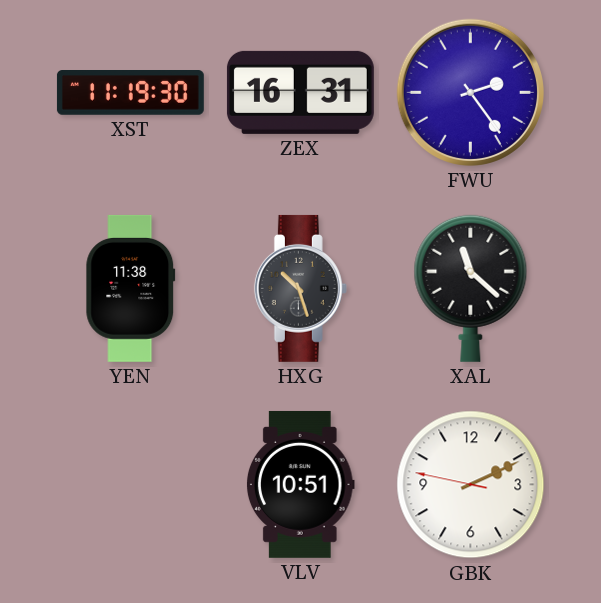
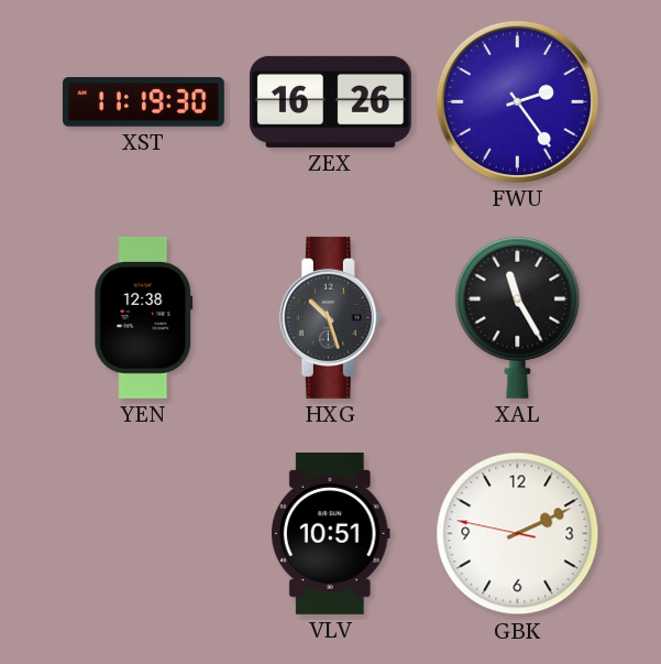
ZEX: 16:31 -> 16:26 (330, 101)
YEN: 11:38 -> 12:38 (144, 317)
XAL: 11:22 -> 11:25 (518, 317)
